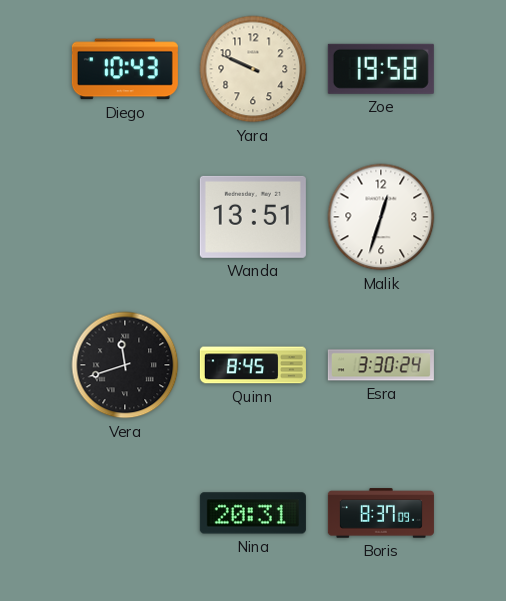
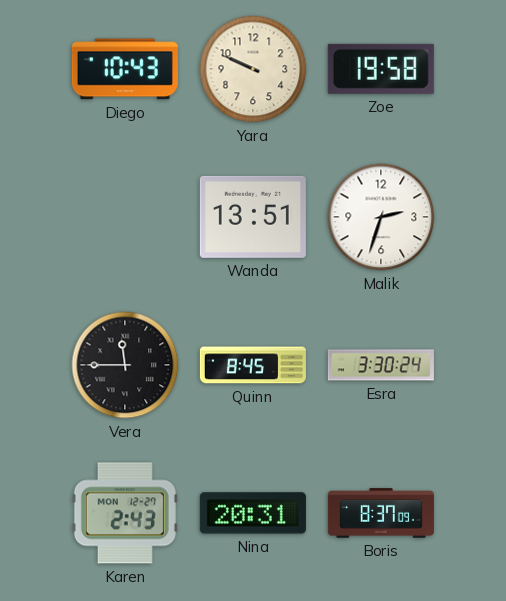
Malik: 12:33 -> 2:33 (381, 217)
Vera: 11:42 -> 11:45 (125, 365)
Karen: none -> 2:43 (125, 513)
